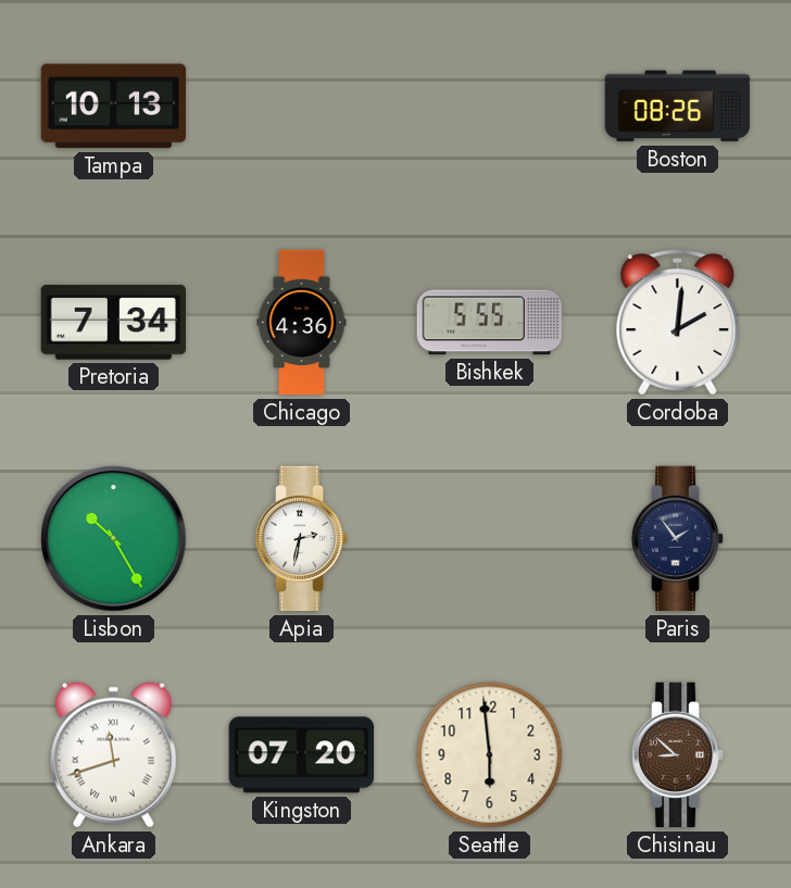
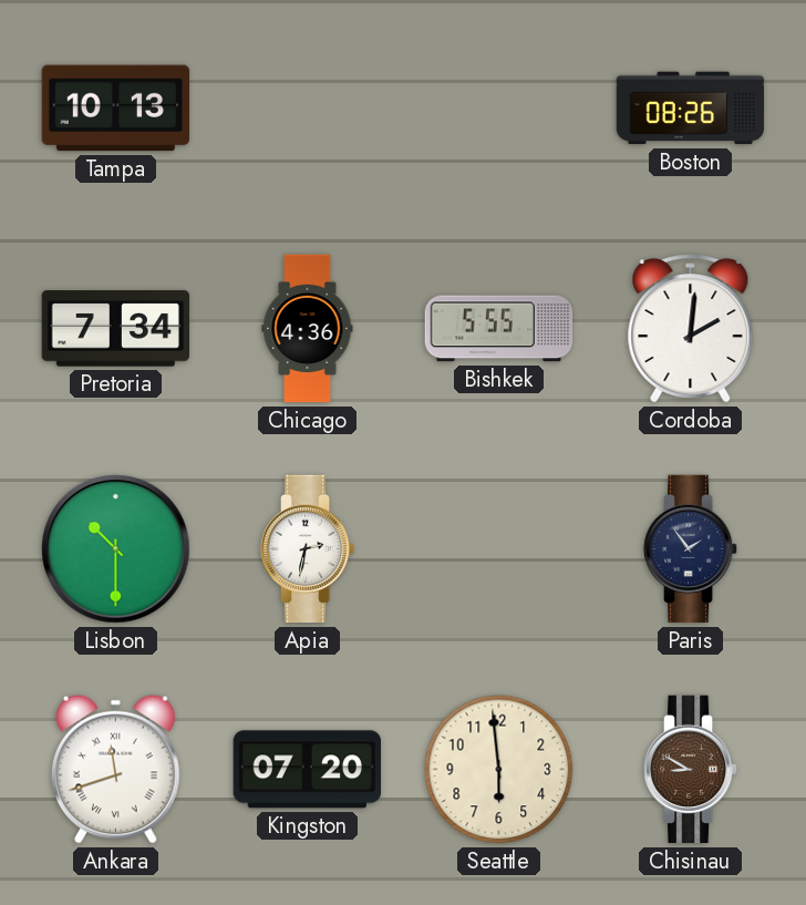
Lisbon: 10:25 -> 10:30 (116, 549)
Chisinau: 8:52 -> 8:50 (691, 770)
